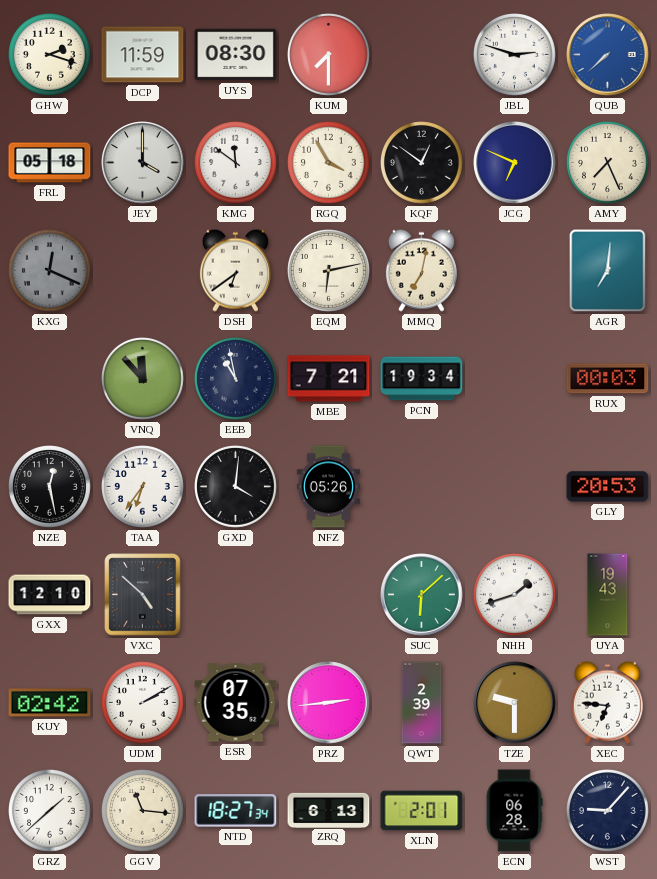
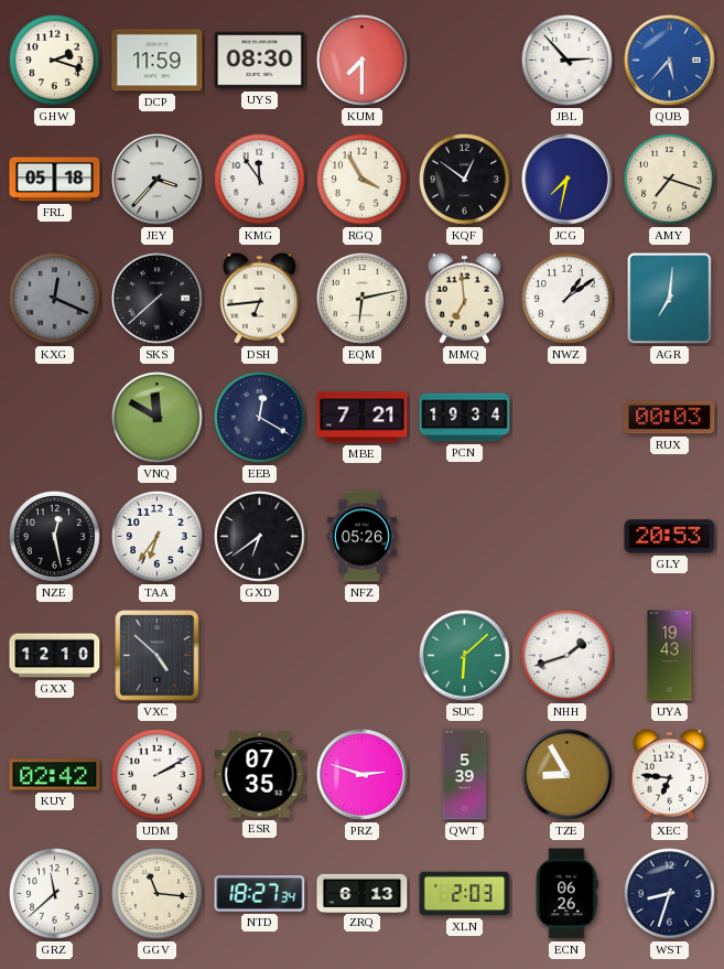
JBL: 2:48 -> 2:53 (568, 61)
QUB: 7:38 -> 5:37 (670, 61)
JEY: 4:00 -> 3:37 (158, 180)
KMG: 11:51 -> 11:54 (260, 180)
JCG: 6:49 -> 7:32 (568, 180)
AMY: 7:26 -> 7:18 (670, 180)
SKS: none -> 7:38 (158, 299)
DSH: 6:39 -> 6:44 (259, 298)
MMQ: 7:02 -> 6:59 (464, 298)
NWZ: none -> 1:09 (568, 299)
VNQ: 11:53 -> 11:50 (158, 418)
EEB: 10:58 -> 12:20 (260, 418)
GXD: 4:01 -> 6:39 (260, 537)
PRZ: 2:44 -> 2:48 (363, 775)
QWT: 2:39 -> 5:39 (465, 775)
TZE: 9:30 -> 8:55 (568, 775)
GRZ: 1:38 -> 11:38 (55, 894)
XLN: 2:01 -> 2:03 (465, 894)
ECN: 06:28 -> 06:26 (566, 894)
WST: 9:07 -> 8:33 (670, 894)
